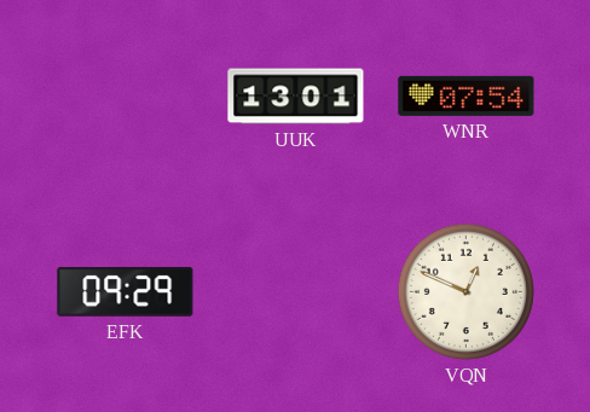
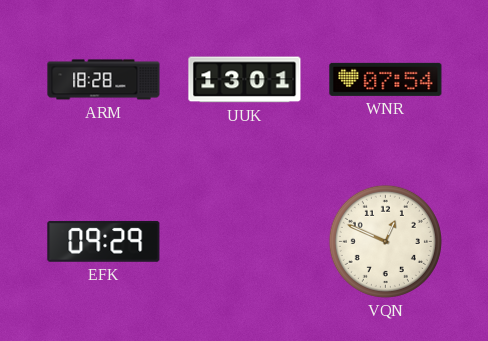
ARM: none -> 18:28 (104, 80)
